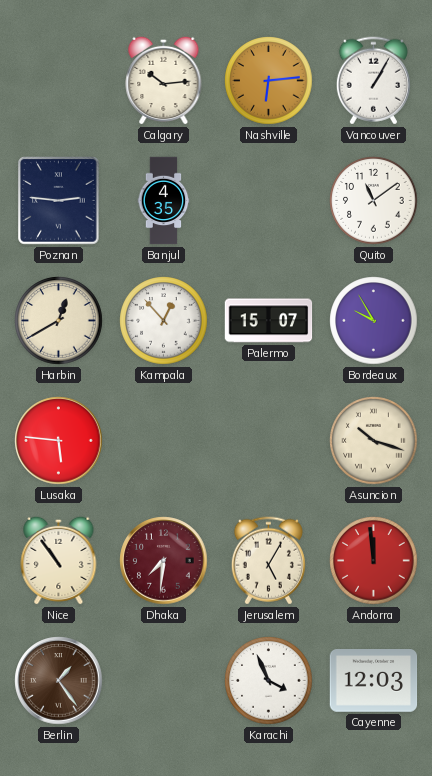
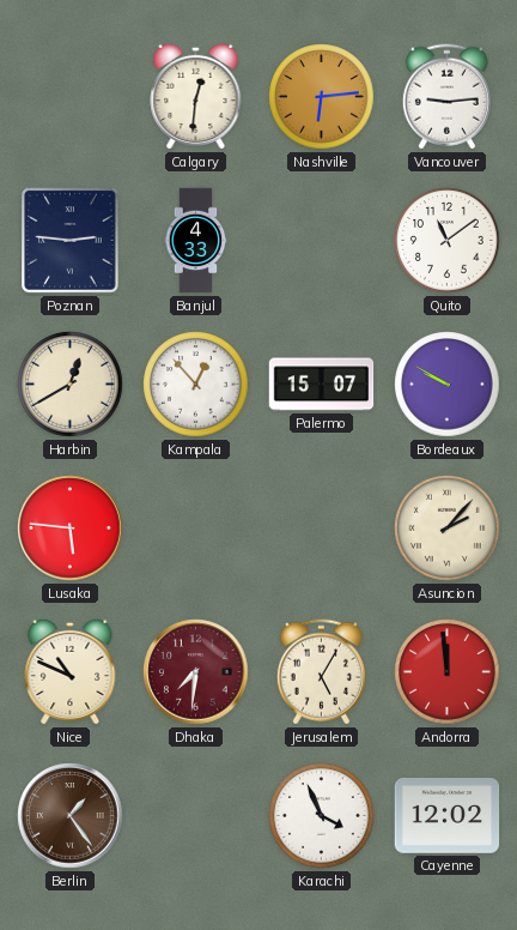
Calgary: 10:14 -> 12:31 (196, 96)
Vancouver: 1:05 -> 9:14 (446, 97)
Banjul: 4:35 -> 4:33 (196, 241)
Bordeaux: 9:55 -> 9:50 (448, 385)
Asuncion: 10:18 -> 2:07 (448, 529)
Nice: 10:54 -> 10:49 (71, 671)
Cayenne: 12:03 -> 12:02 (448, 816)
